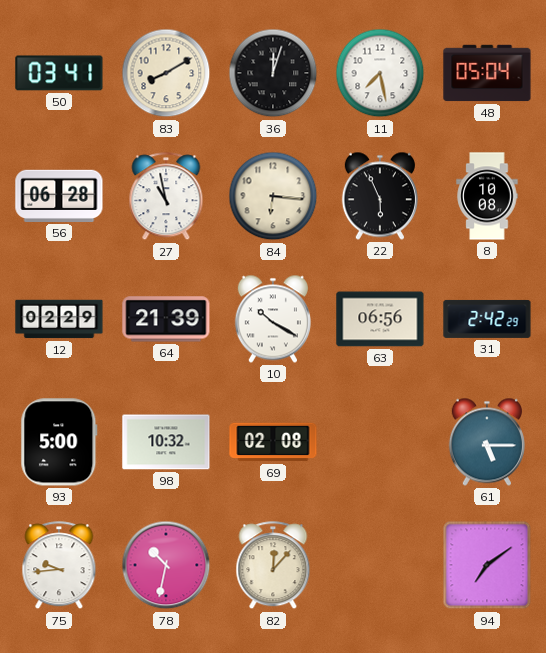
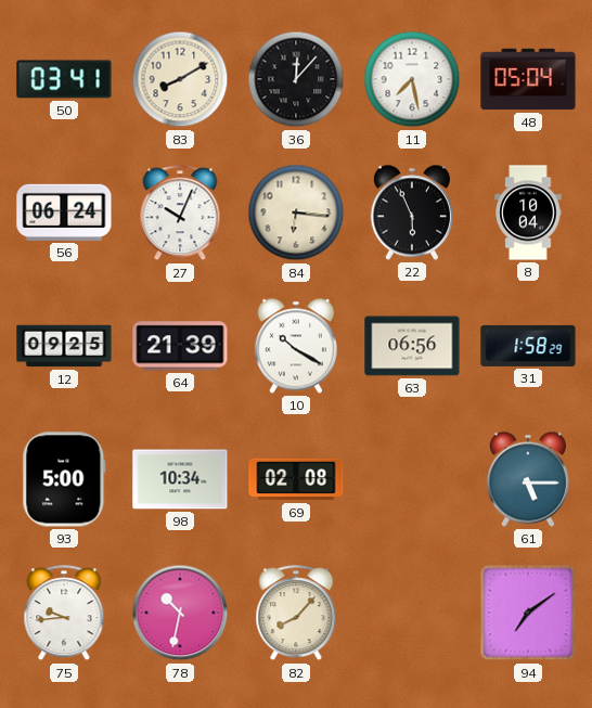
36: 12:03 -> 12:07 (296, 79)
56: 06:28 -> 06:24 (64, 213)
27: 10:58 -> 10:04 (180, 214)
8: 10:08 -> 10:04 (528, 213)
12: 02:29 -> 09:25 (64, 346)
31: 2:42 -> 1:58 (528, 346)
98: 10:32 -> 10:34 (180, 479)
82: 12:07 -> 8:07 (296, 614)
